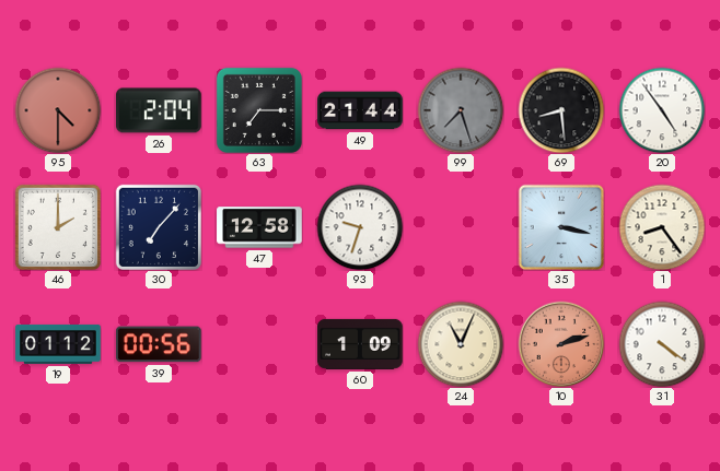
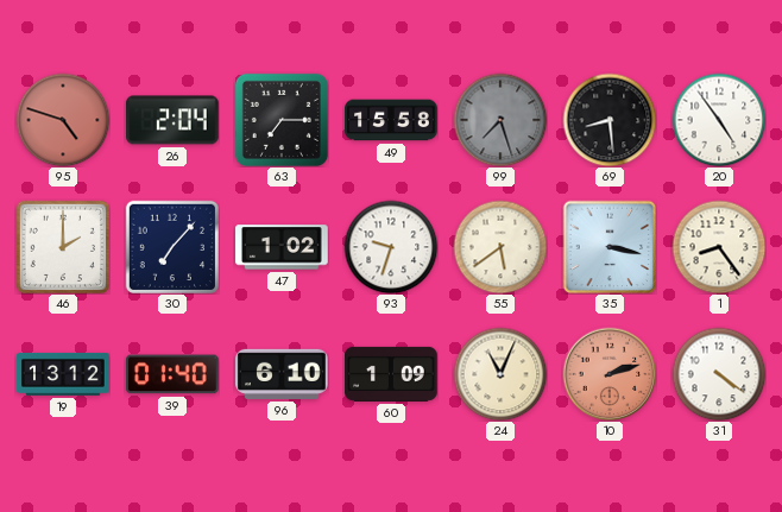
95: 4:30 -> 4:48 (63, 120)
49: 21:44 -> 15:58 (391, 120)
47: 12:58 -> 1:02 (282, 247)
55: none -> 5:39 (500, 247)
19: 01:12 -> 13:12 (63, 374)
39: 00:56 -> 01:40 (172, 374)
96: none -> 6:10 (282, 374)
